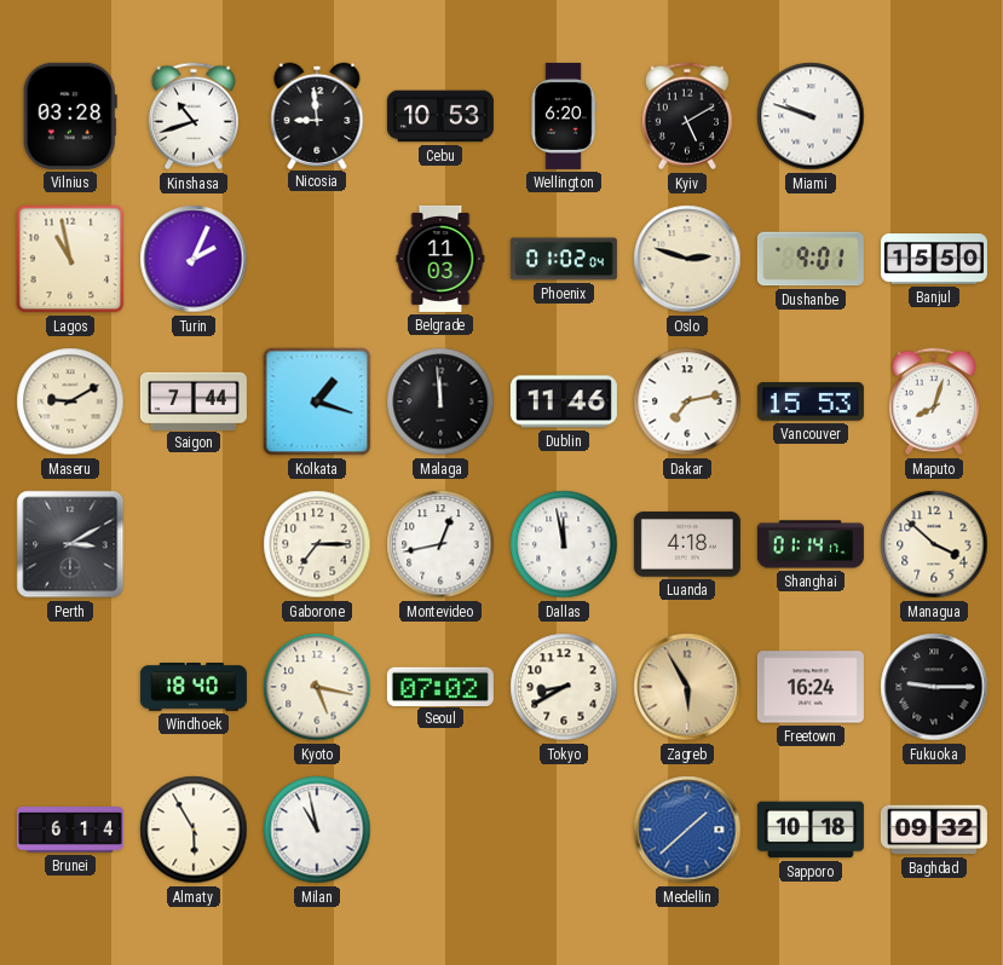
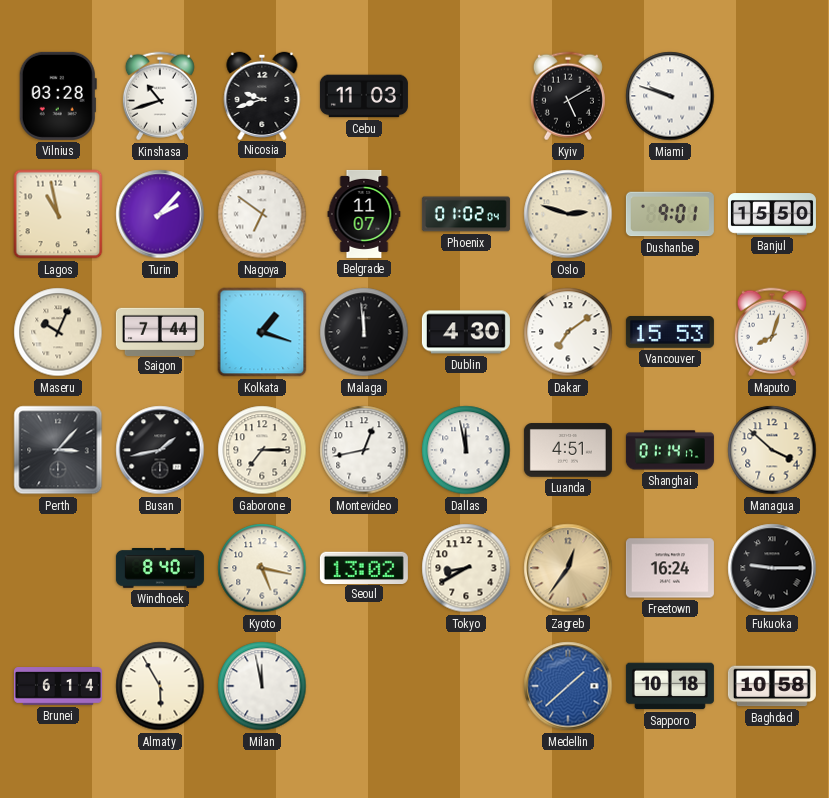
Nicosia: 8:59 -> 9:42 (262, 95)
Cebu: 10:53 -> 11:03 (364, 96)
Wellington: 6:20 -> none (564, 116)
Turin: 2:04 -> 2:07 (160, 214)
Nagoya: none -> 6:51 (262, 214)
Belgrade: 11:03 -> 11:07 (364, 214)
Maseru: 9:10 -> 10:04 (58, 332)
Dublin: 11:46 -> 4:30 (466, 332)
Dakar: 7:13 -> 7:09 (568, 332)
Perth: 3:10 -> 3:07 (58, 450)
Busan: none -> 1:43 (160, 450)
Luanda: 4:18 -> 4:51 (568, 450)
Windhoek: 18:40 -> 8:40 (160, 569)
Seoul: 07:02 -> 13:02 (364, 567)
Zagreb: 5:55 -> 12:36 (568, 568)
Milan: 10:58 -> 11:58 (262, 686)
Baghdad: 09:32 -> 10:58 (772, 686)
